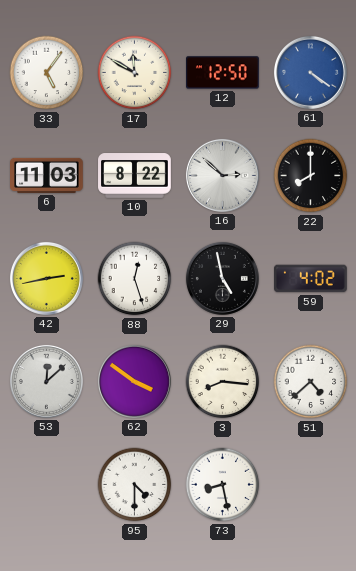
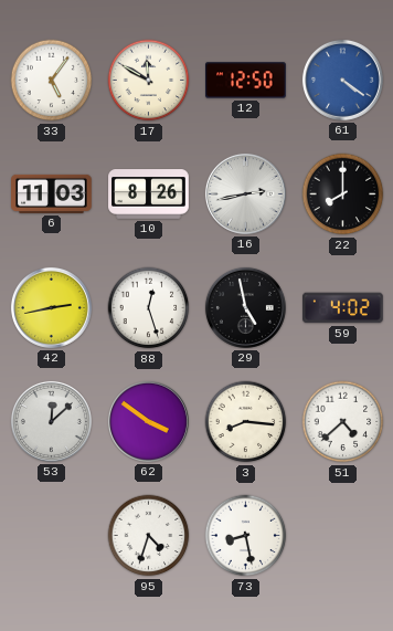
10: 8:22 -> 8:26 (149, 194)
16: 2:52 -> 2:43 (245, 193)
95: 4:30 -> 4:33 (149, 536)
